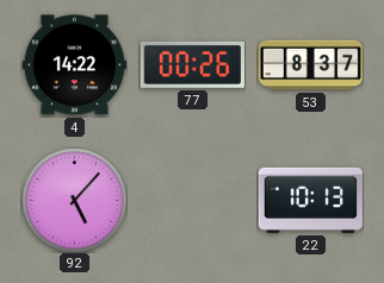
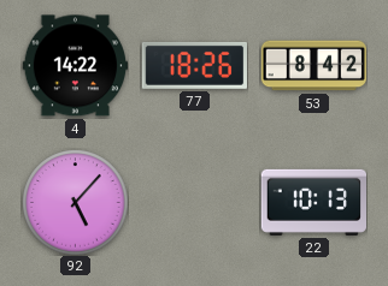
77: 00:26 -> 18:26 (194, 65)
53: 8:37 -> 8:42 (313, 66)
